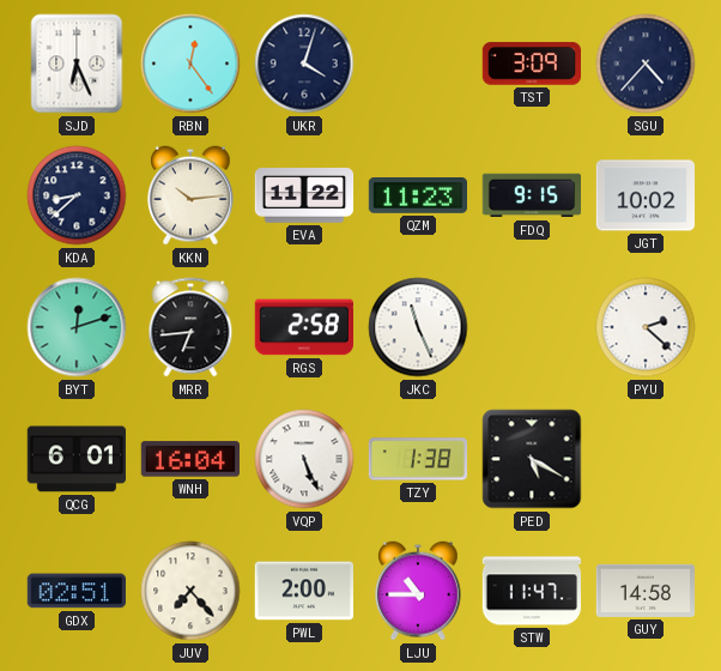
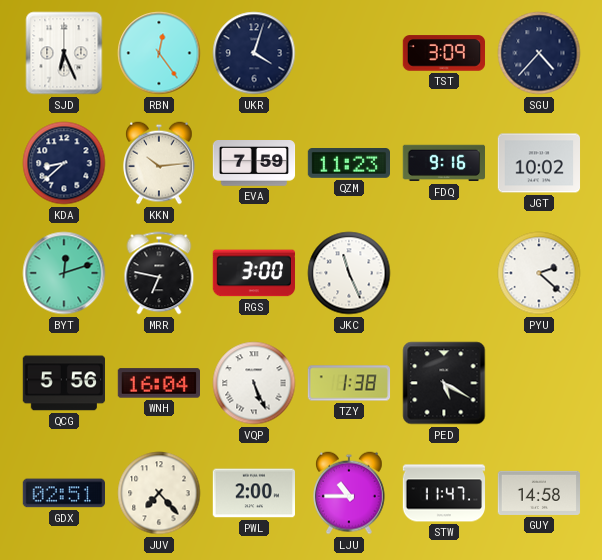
EVA: 11:22 -> 7:59 (254, 164)
FDQ: 9:15 -> 9:16 (443, 163)
MRR: 6:44 -> 6:47 (159, 273)
RGS: 2:58 -> 3:00 (253, 273)
QCG: 6:01 -> 5:56 (63, 383)
